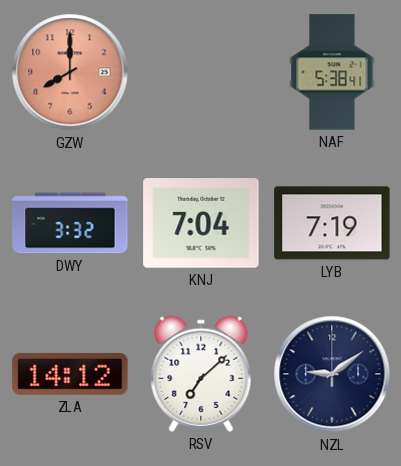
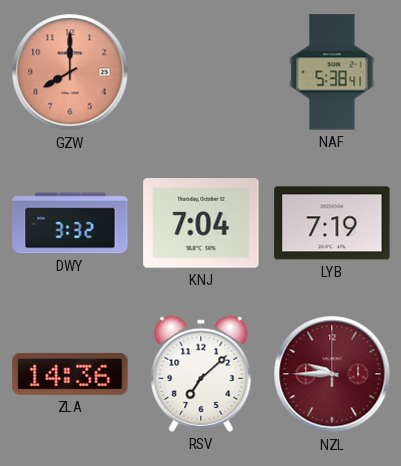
ZLA: 14:12 -> 14:36 (70, 374)
NZL: 9:09 -> 9:45 (332, 374)
NZL dial: navy -> burgundy (332, 374)
